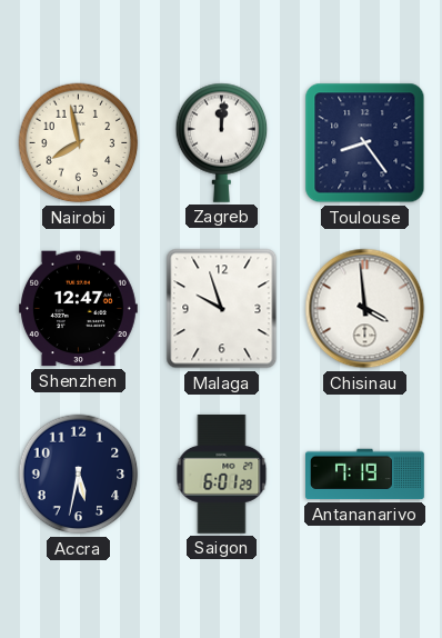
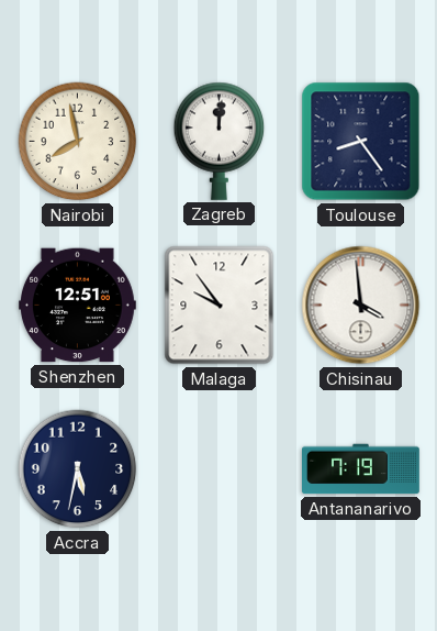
Shenzhen: 12:47 -> 12:51 (78, 306)
Malaga: 9:57 -> 9:54 (220, 306)
Saigon: 6:01 -> none (222, 473)
